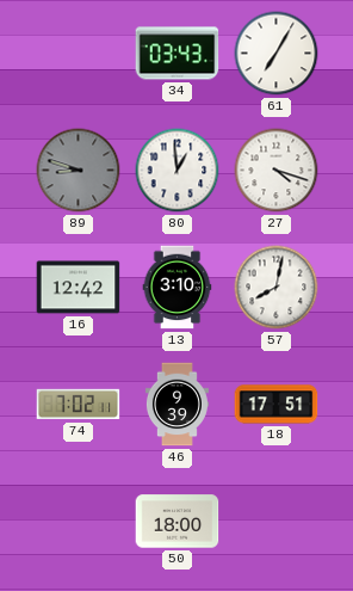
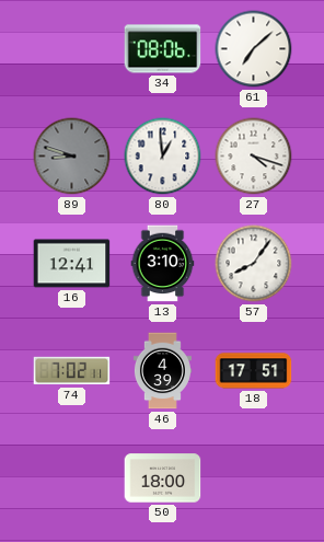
34: 03:43 -> 08:06 (163, 49)
61: 7:05 -> 7:08 (254, 49)
16: 12:42 -> 12:41 (72, 264)
57: 8:02 -> 8:06 (254, 264)
46: 9:39 -> 4:39 (162, 371)
